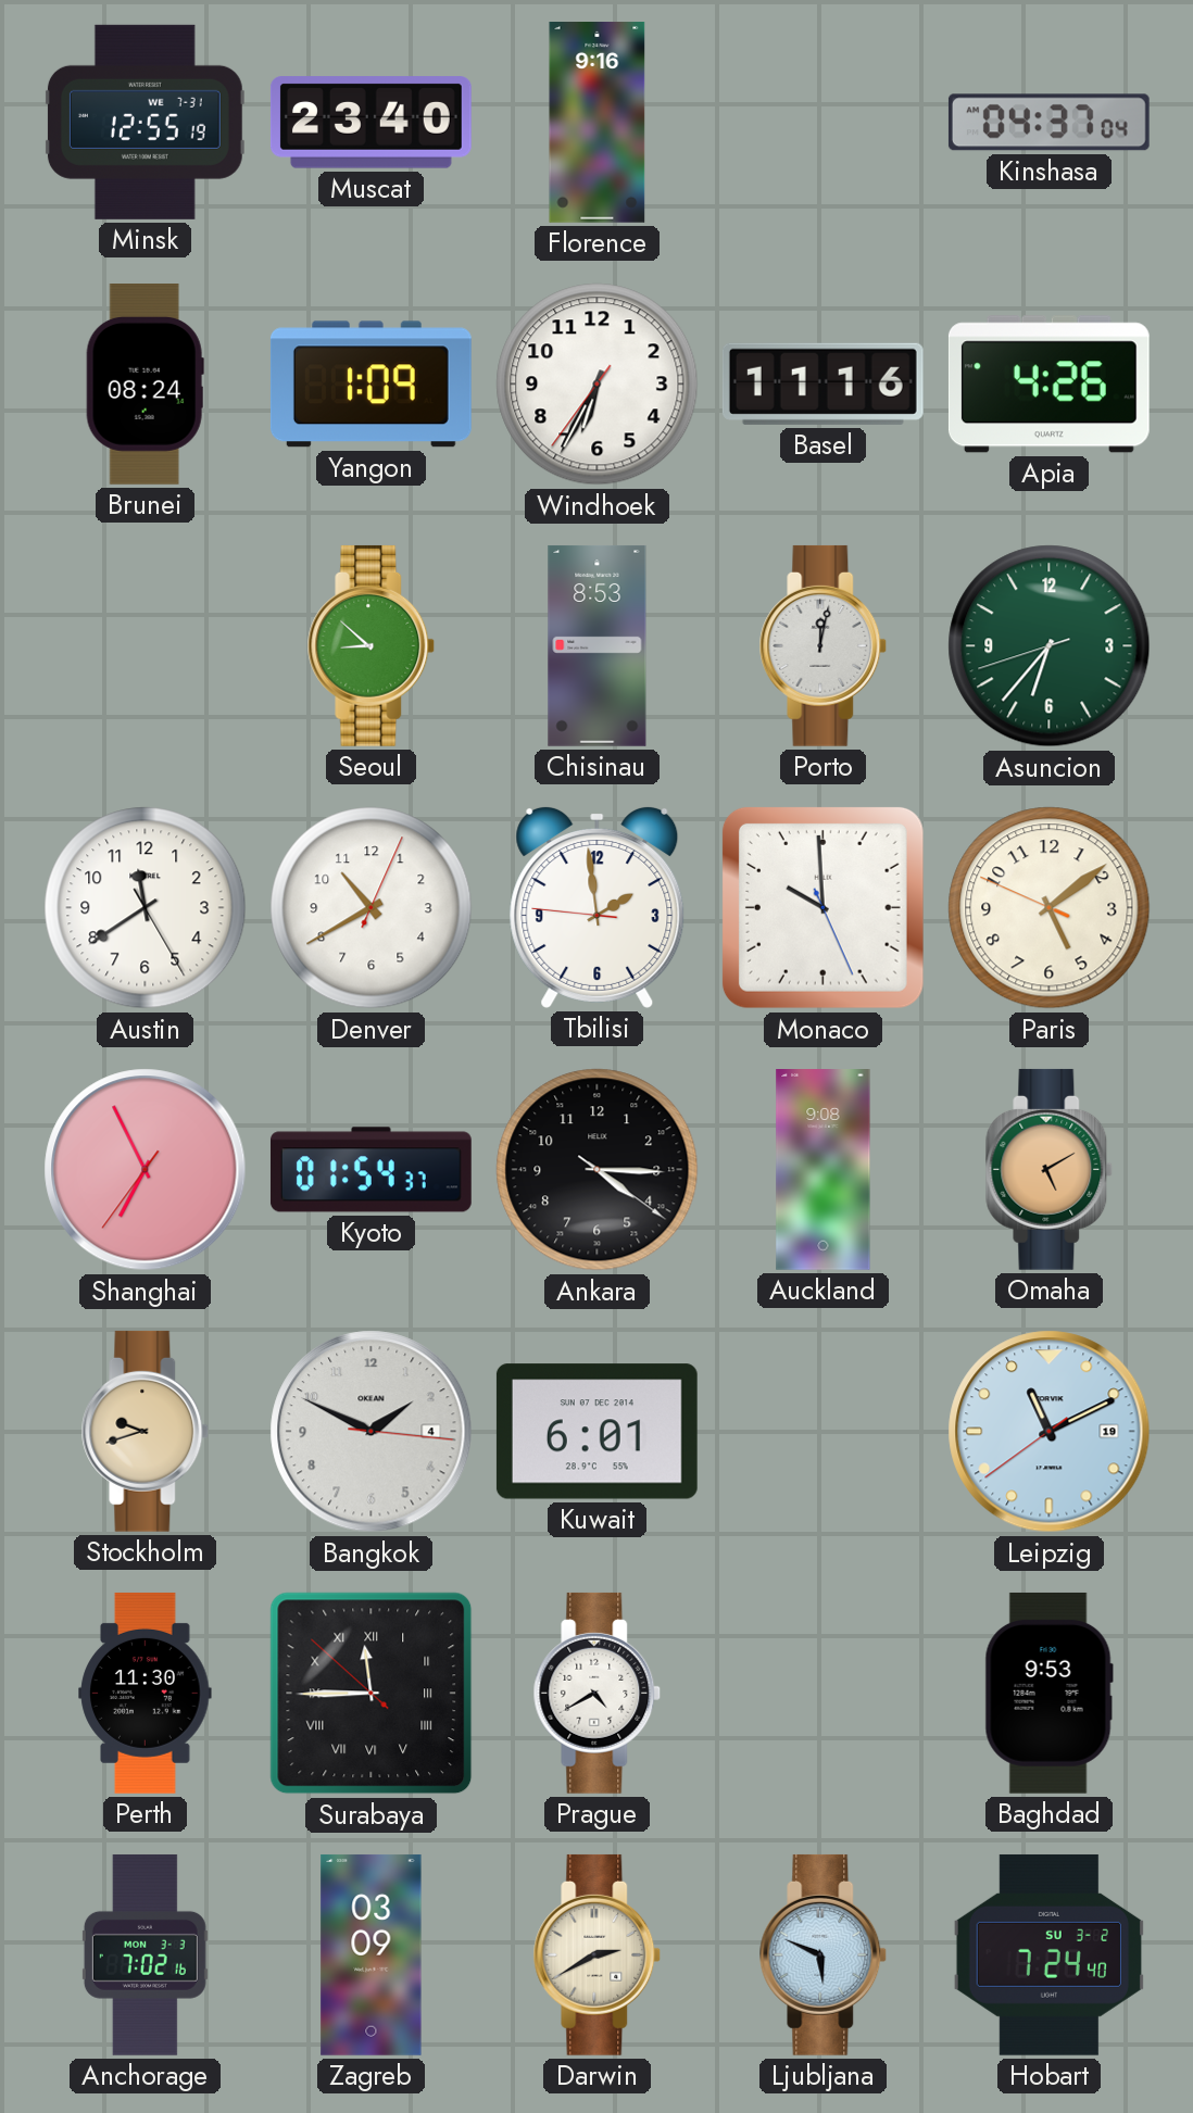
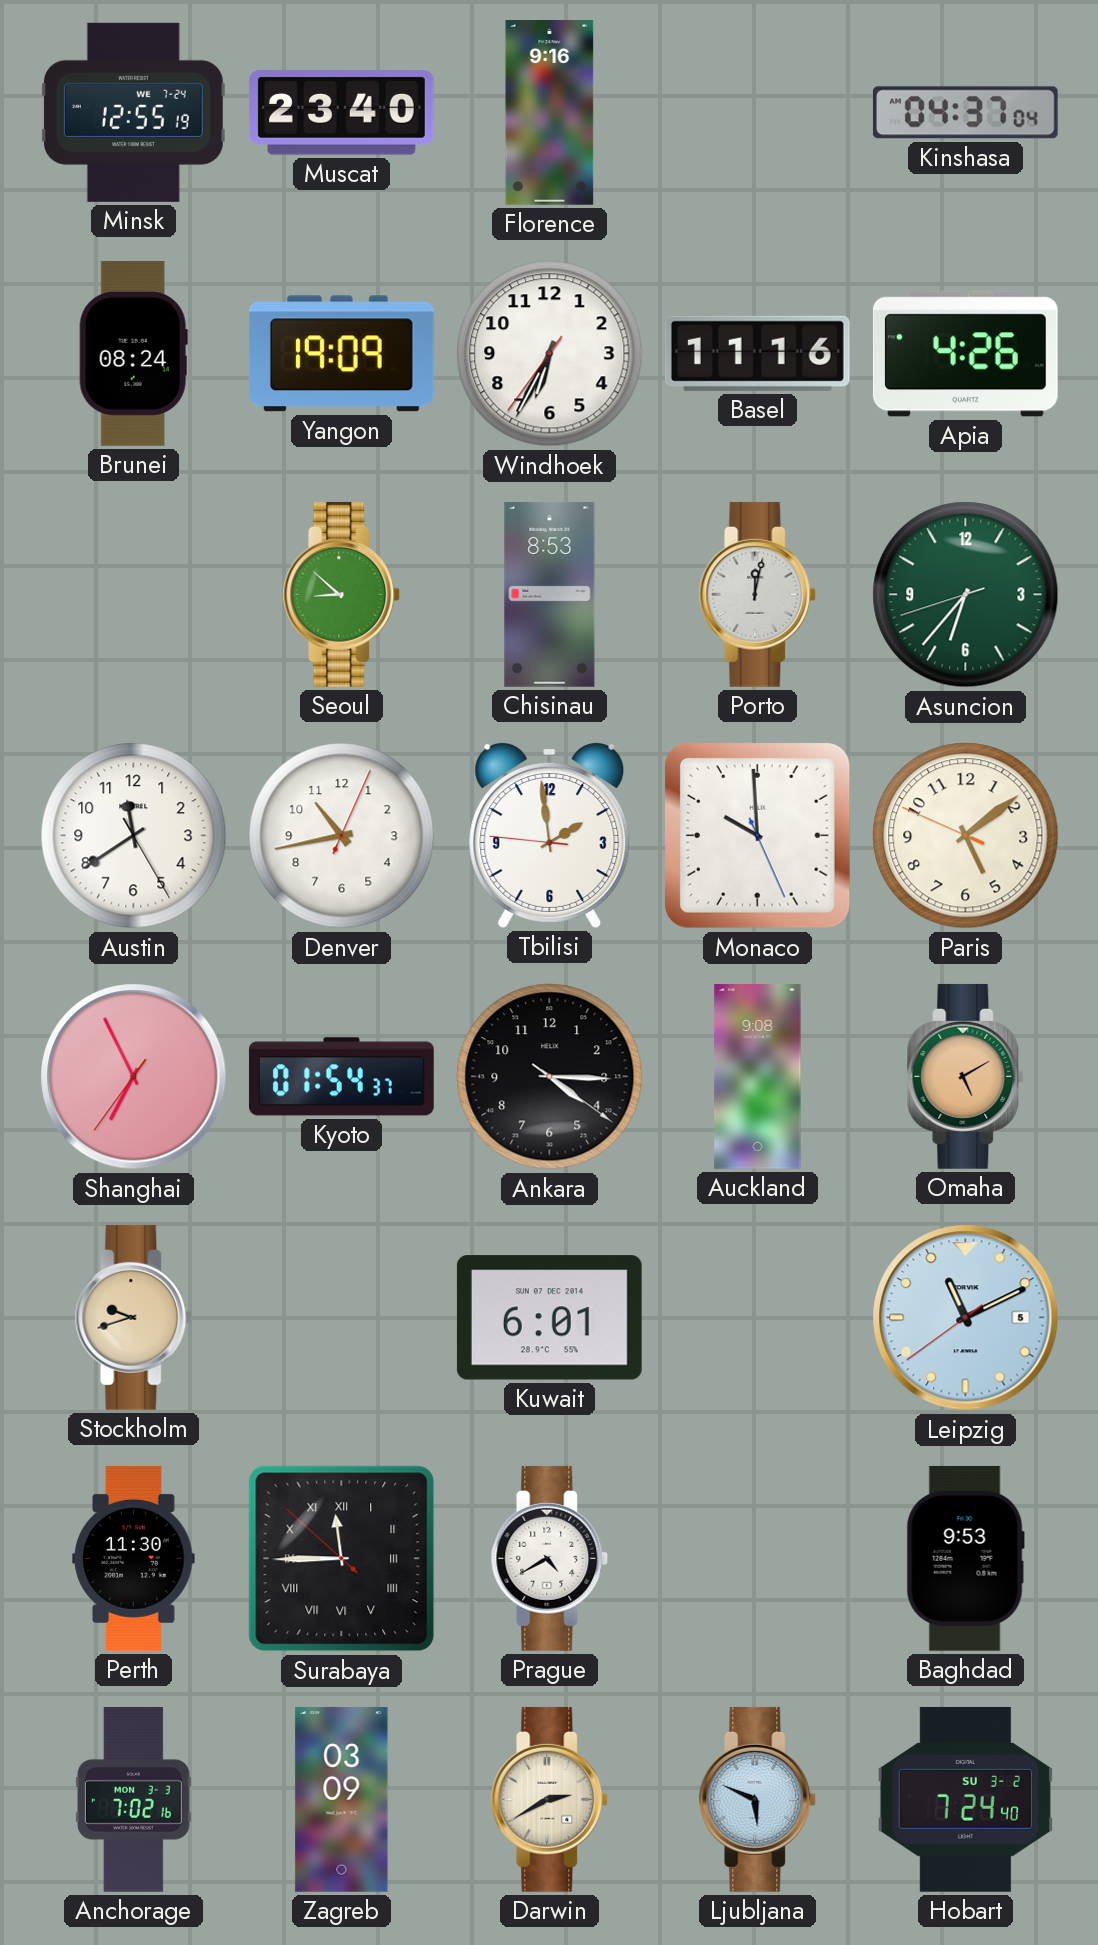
Minsk date: WE 7-31 -> WE 7-24 (133, 112)
Yangon: 1:09 -> 19:09 (341, 354)
Denver: 10:40 -> 10:43 (342, 836)
Bangkok: 1:49 -> none (372, 1432)
Leipzig date: 19 -> 5 (966, 1318)
